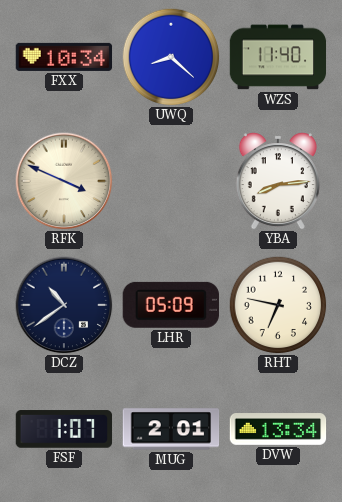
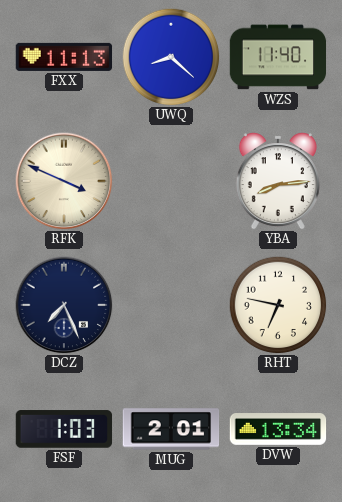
FXX: 10:34 -> 11:13 (64, 57)
DCZ: 10:39 -> 7:26 (64, 305)
LHR: 05:09 -> none (171, 305)
FSF: 1:07 -> 1:03 (64, 429)
